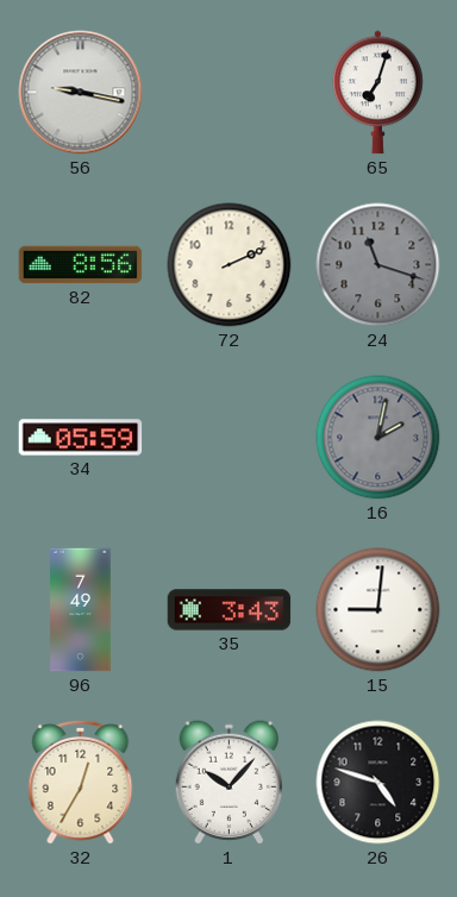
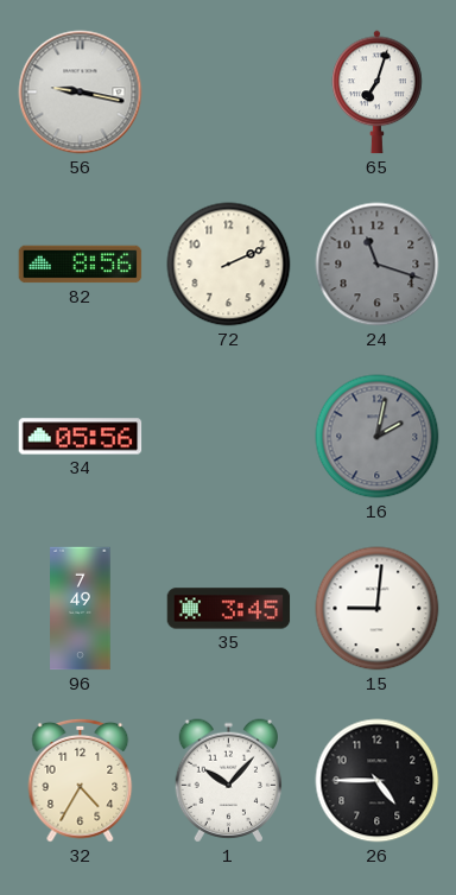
34: 05:59 -> 05:56 (81, 437)
35: 3:43 -> 3:45 (229, 609)
32: 12:35 -> 4:35 (81, 780)
26: 4:48 -> 4:45 (378, 781)
